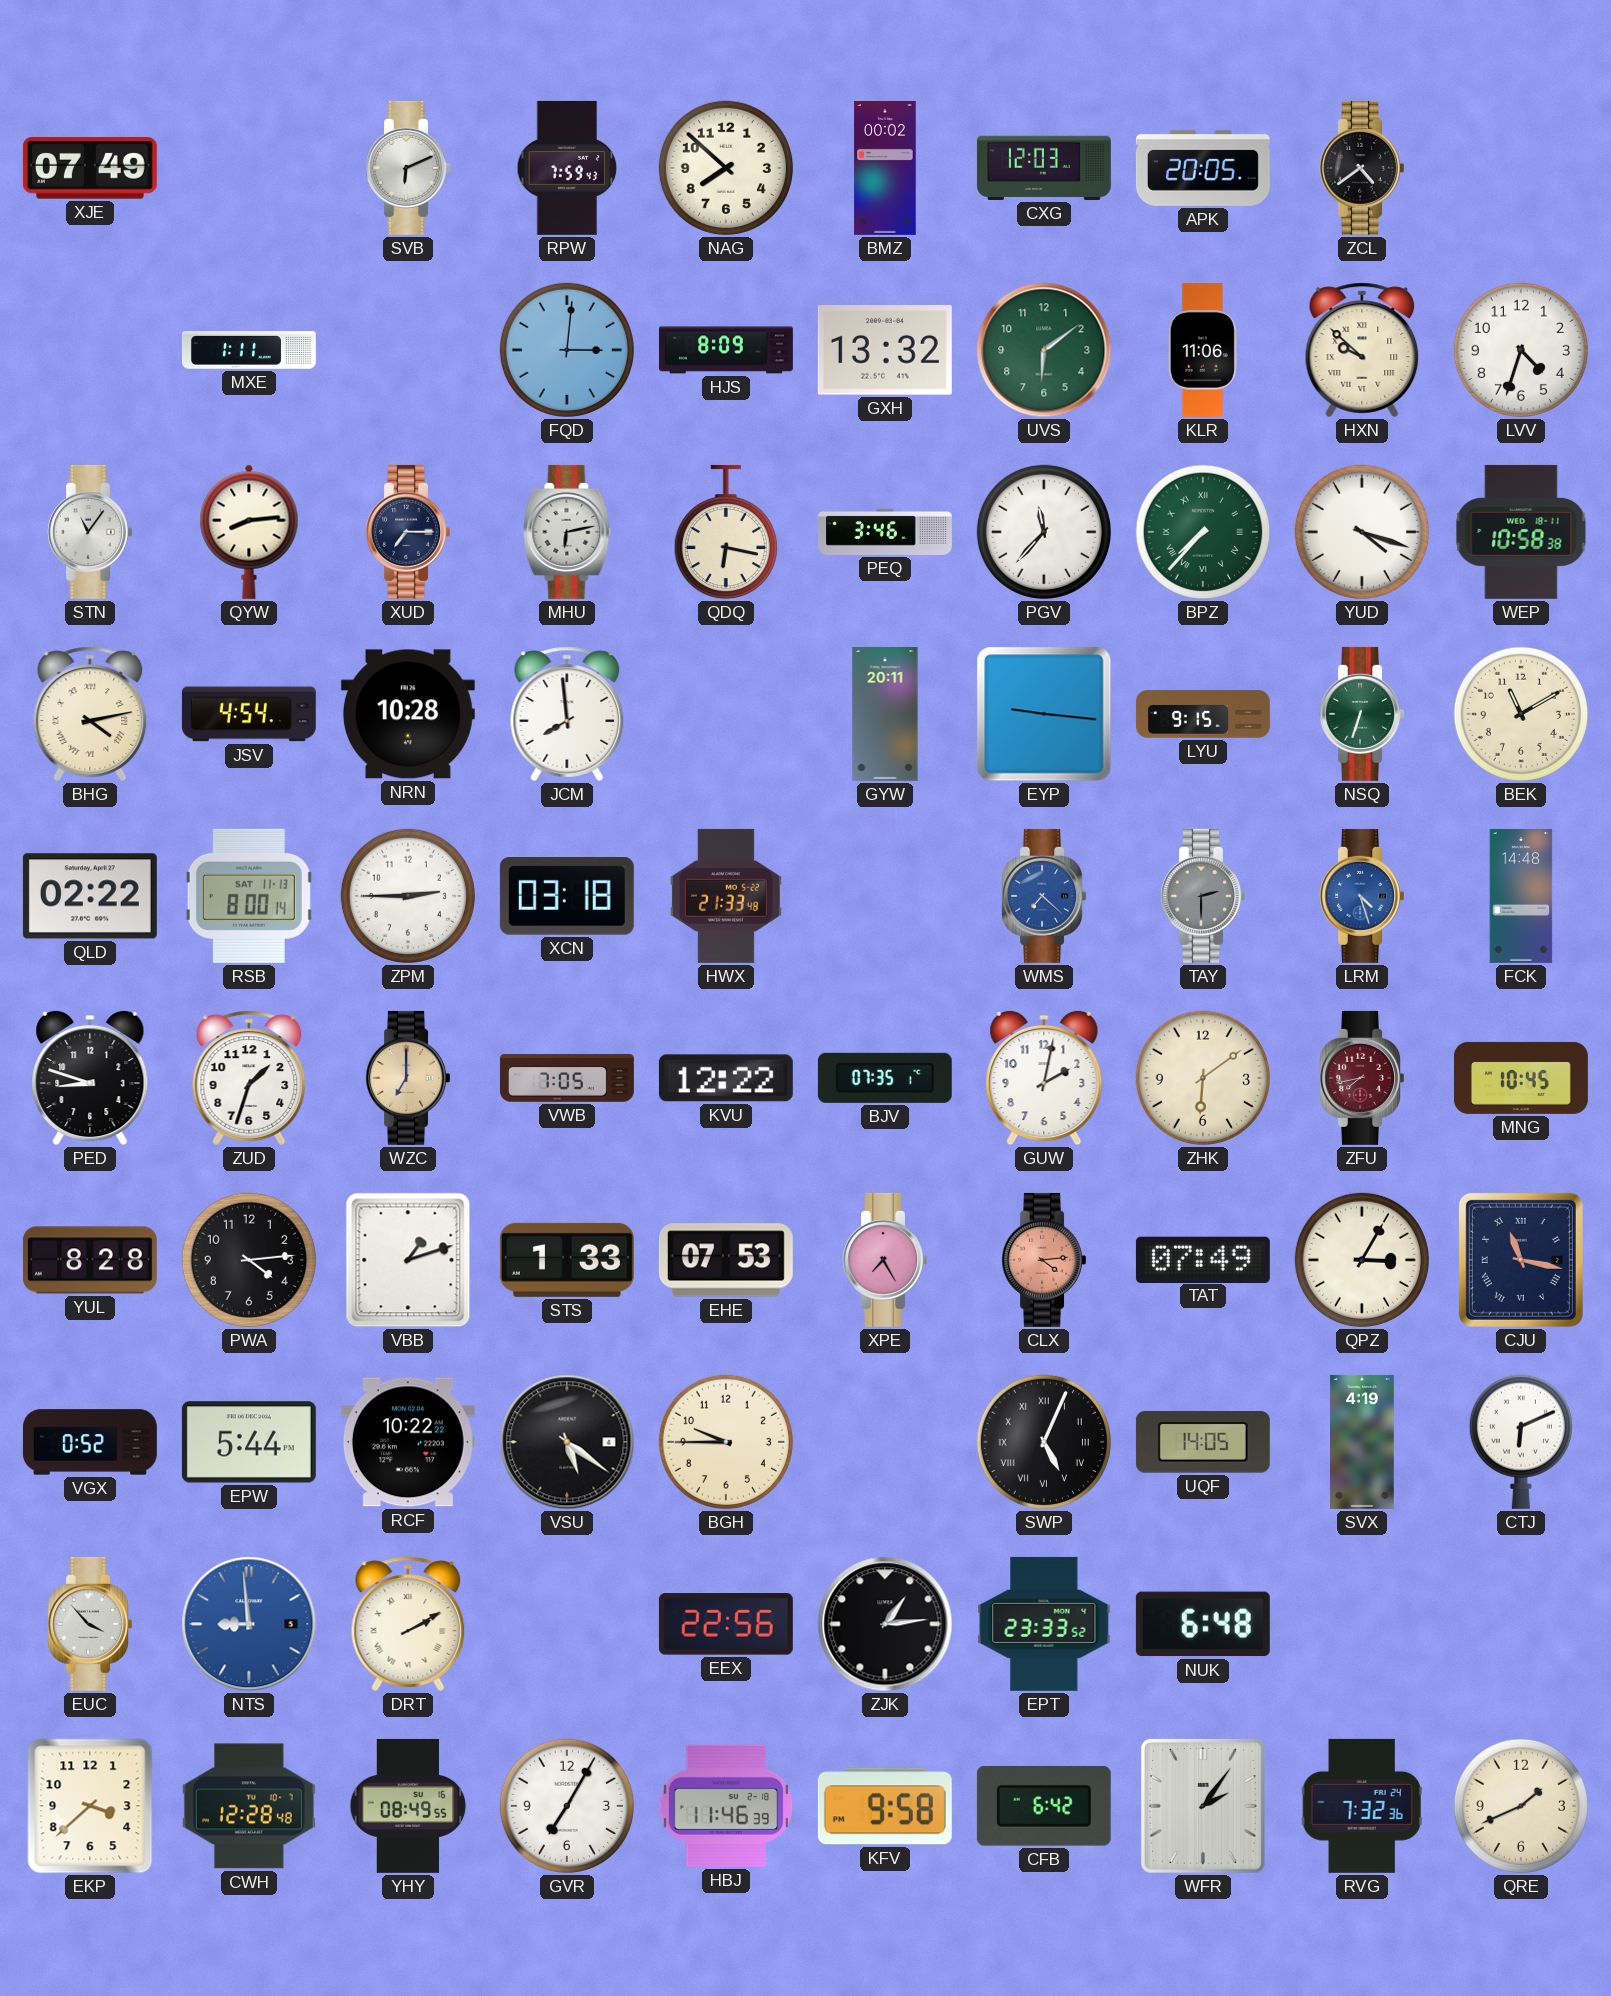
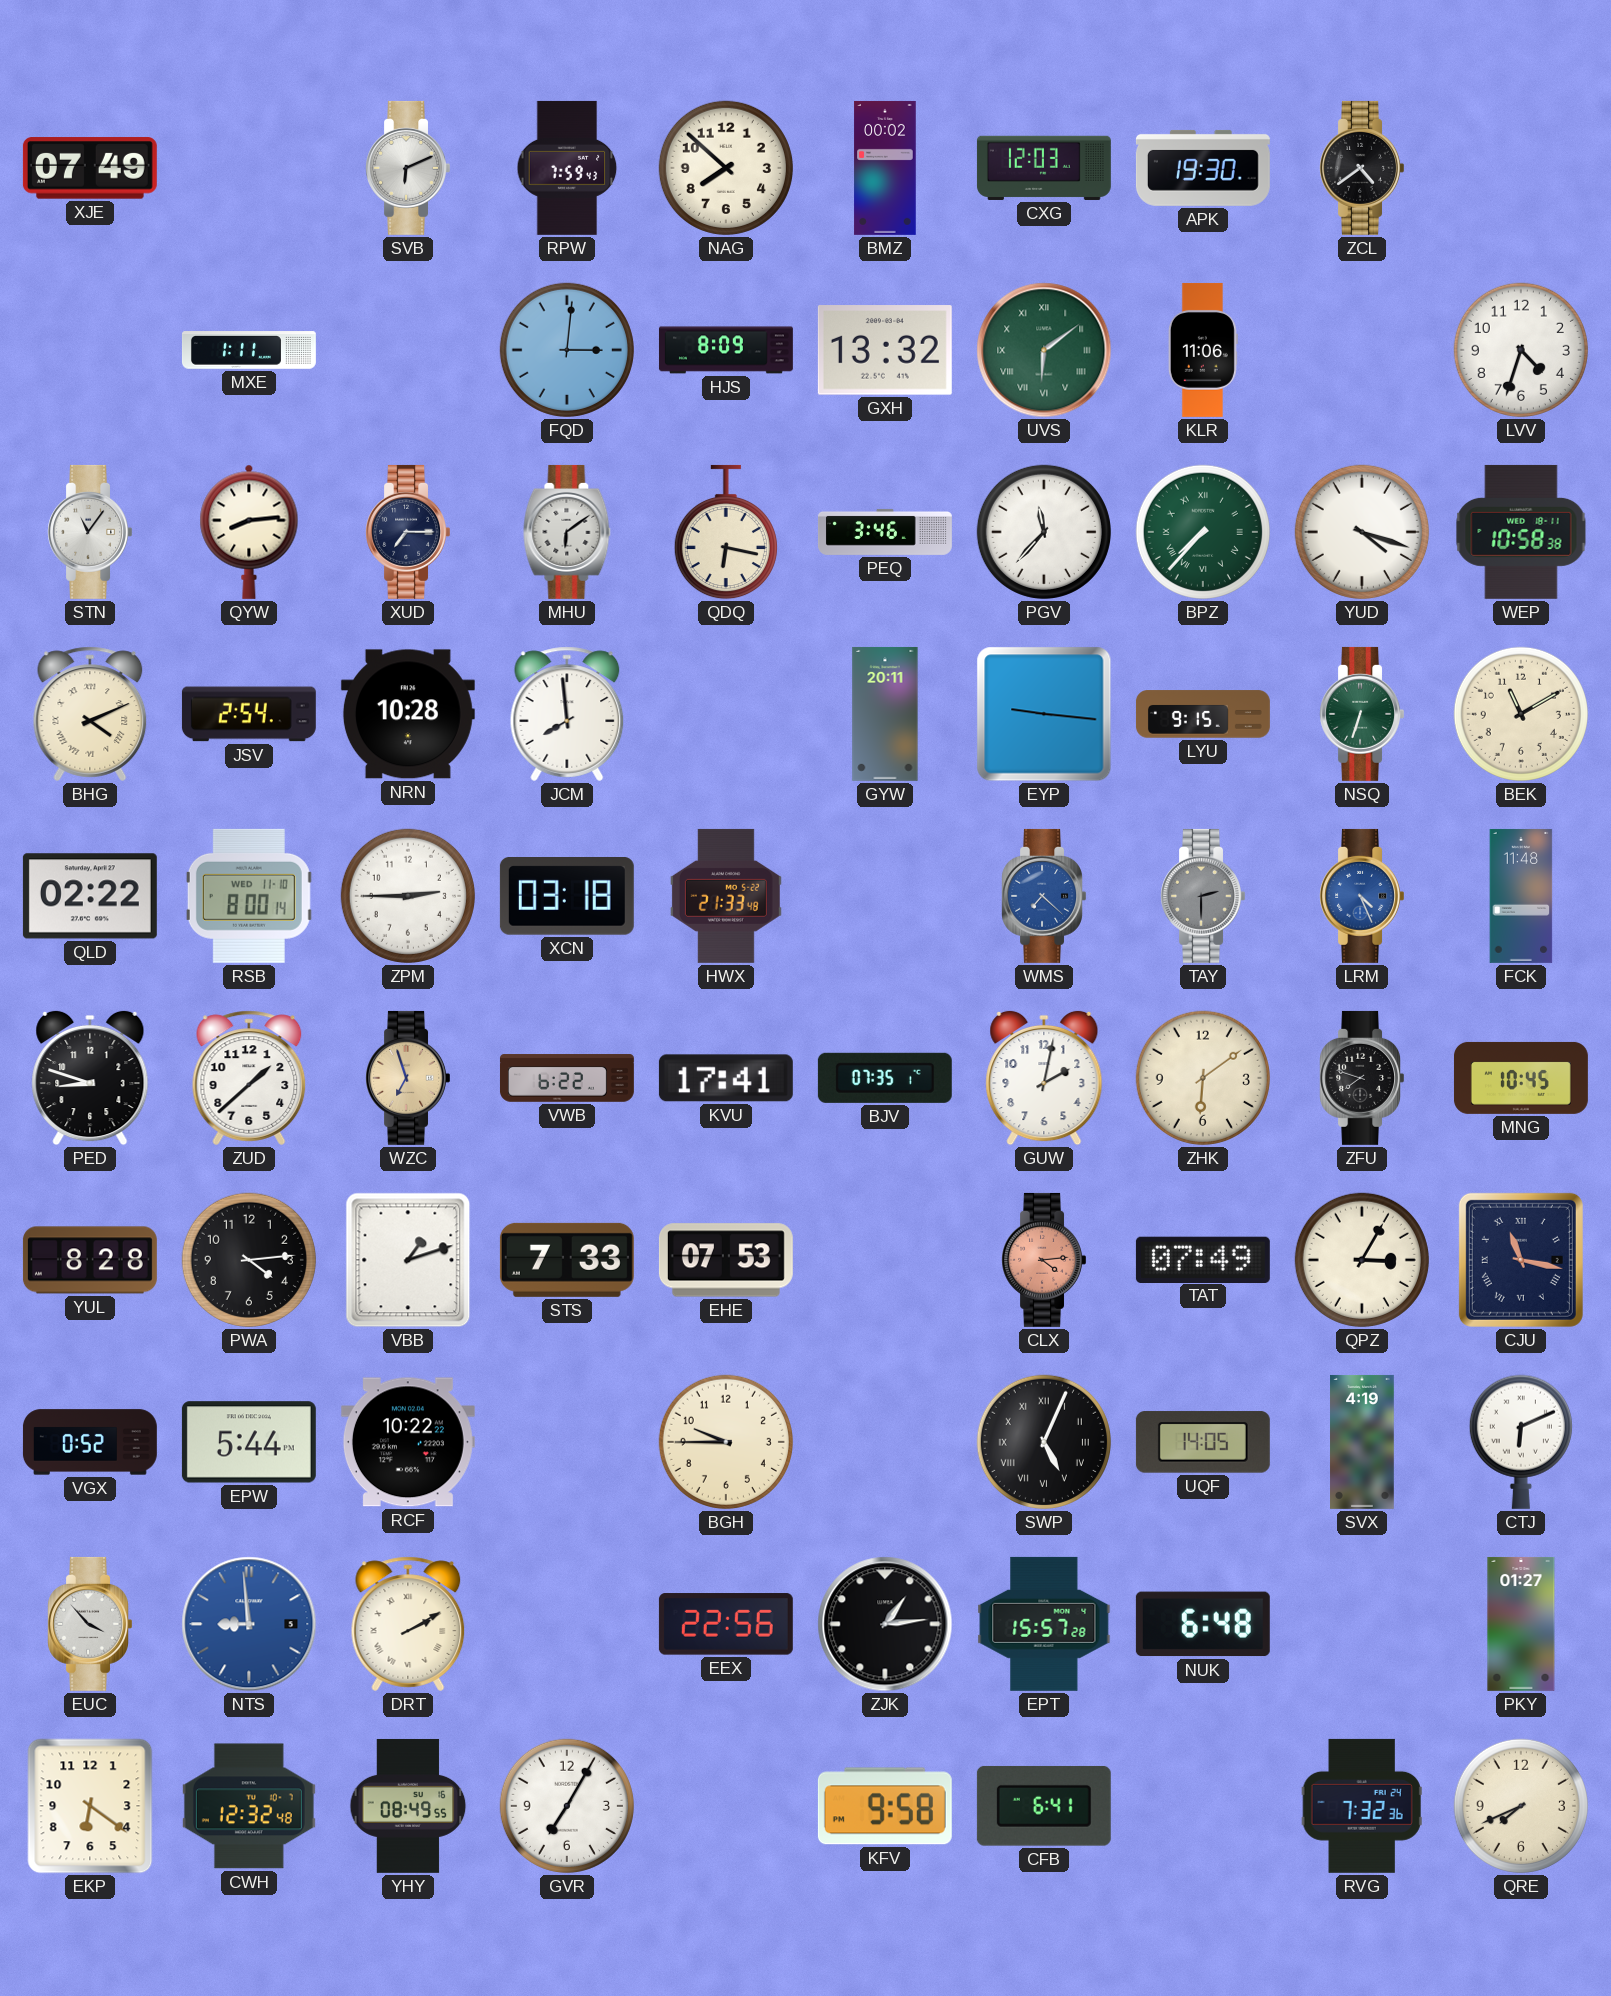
APK: 20:05 -> 19:30 (1203, 168)
UVS numerals: Arabic -> Roman (1044, 350)
HXN: 9:52 -> none (1362, 350)
MHU: 6:13 -> 6:09 (567, 532)
BHG: 4:13 -> 4:11 (90, 714)
JSV: 4:54 -> 2:54 (249, 714)
RSB date: SAT 11-13 -> WED 11-10 (249, 896)
LRM: 4:27 -> 4:26 (1361, 896)
FCK: 14:48 -> 11:48 (1521, 896)
ZUD: 1:33 -> 1:38 (249, 1078)
WZC: 7:00 -> 6:57 (407, 1078)
VWB: 7:05 -> 6:22 (567, 1078)
KVU: 12:22 -> 17:41 (726, 1078)
ZFU: 7:43 -> 7:48 (1361, 1078)
ZFU dial: burgundy -> black (1361, 1078)
STS: 1:33 -> 7:33 (567, 1260)
XPE: 7:25 -> none (884, 1260)
VSU: 5:21 -> none (567, 1442)
EPT: 23:33 -> 15:57 (1044, 1624)
PKY: none -> 01:27 (1521, 1624)
EKP: 3:38 -> 6:21 (90, 1806)
CWH: 12:28 -> 12:32 (249, 1806)
HBJ: 11:46 -> none (726, 1806)
CFB: 6:42 -> 6:41 (1044, 1806)
WFR: 2:06 -> none (1203, 1806)
QRE: 1:41 -> 7:41 (1521, 1806)
